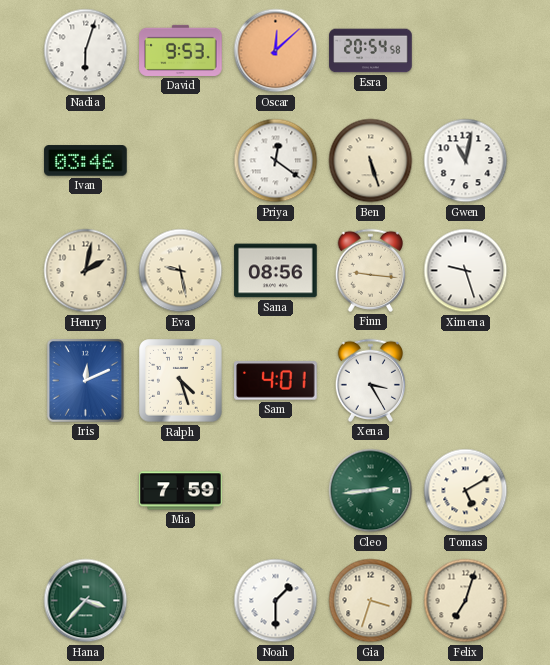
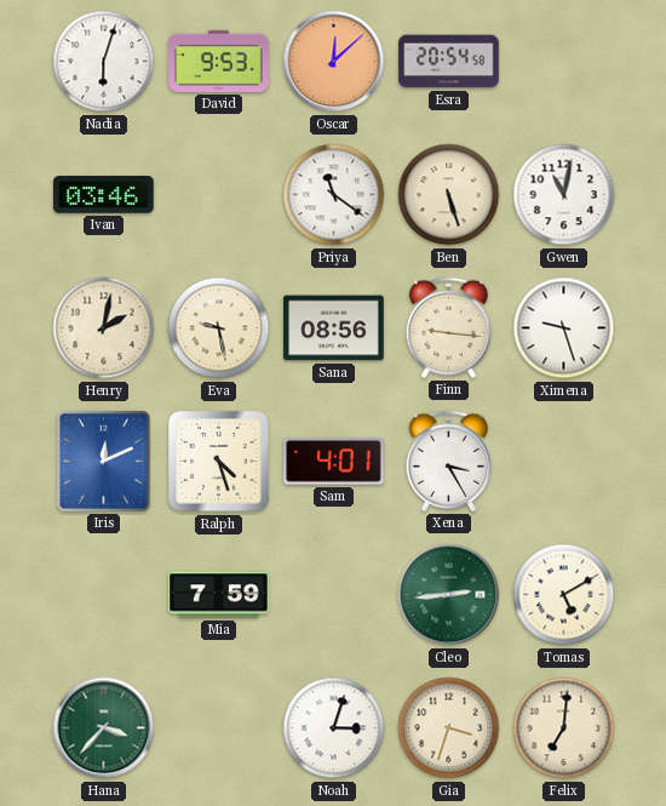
Priya: 12:21 -> 11:21 (334, 195)
Noah: 1:30 -> 3:03 (334, 728)
Felix: 7:03 -> 7:01 (564, 728)
